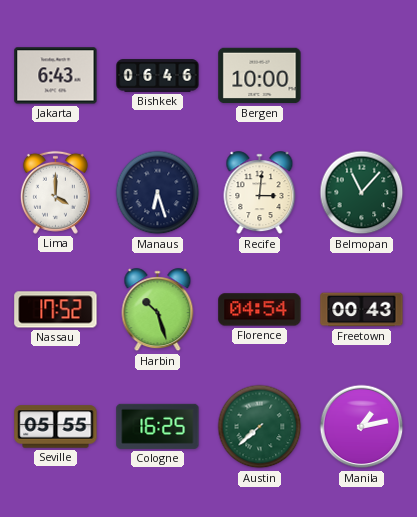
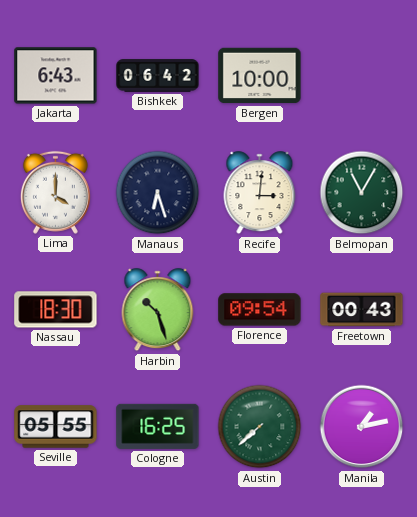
Bishkek: 06:46 -> 06:42 (158, 76)
Belmopan: 11:07 -> 11:05 (362, 193)
Nassau: 17:52 -> 18:30 (56, 310)
Florence: 04:54 -> 09:54 (260, 310)
